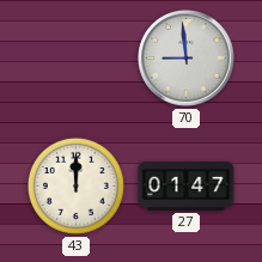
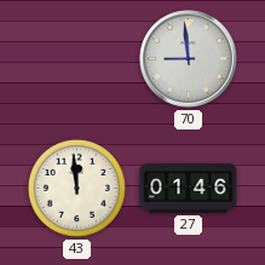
43: 12:00 -> 11:59 (76, 188)
27: 01:47 -> 01:46 (189, 188)
